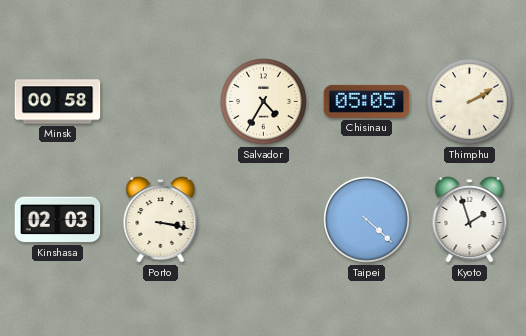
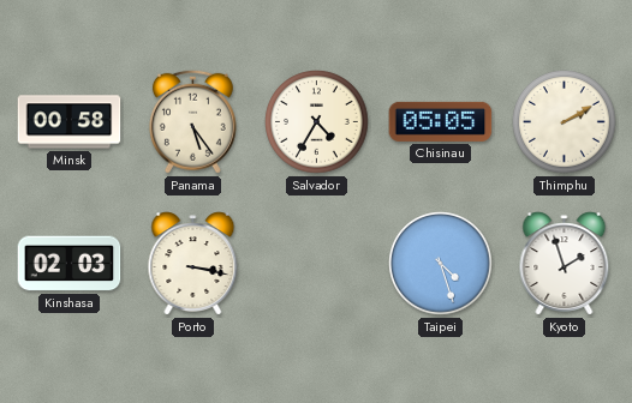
Panama: none -> 5:24 (192, 121)
Taipei: 4:22 -> 4:27 (441, 264)
